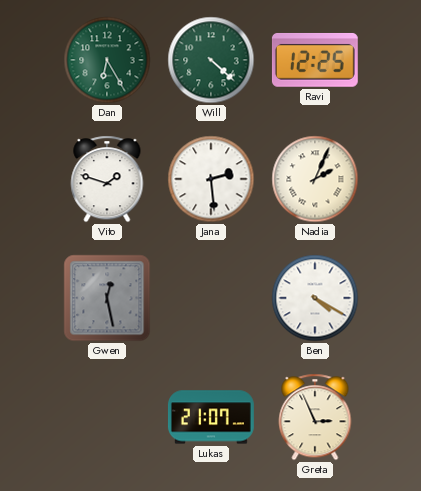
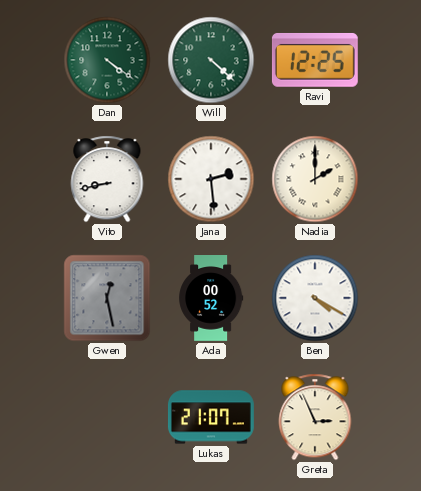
Dan: 6:25 -> 4:21 (107, 60)
Vito: 1:48 -> 8:43 (107, 179)
Nadia: 2:04 -> 2:00 (315, 179)
Ada: none -> 00:52 (212, 299)
